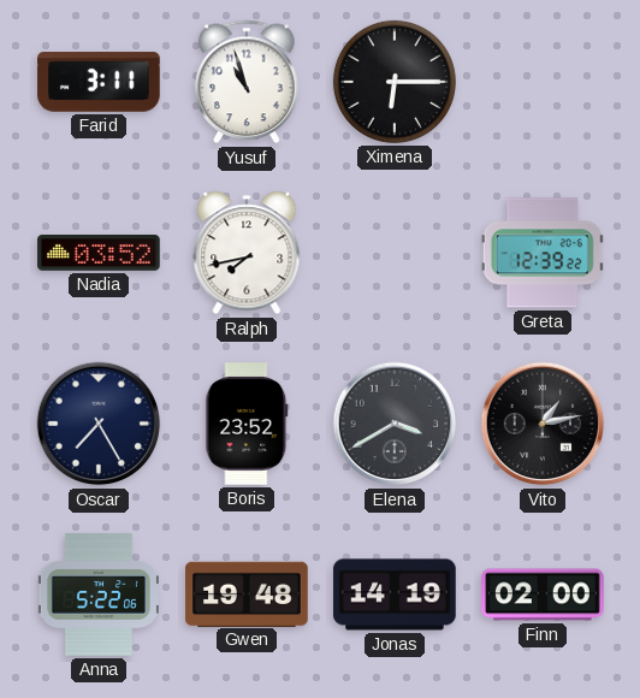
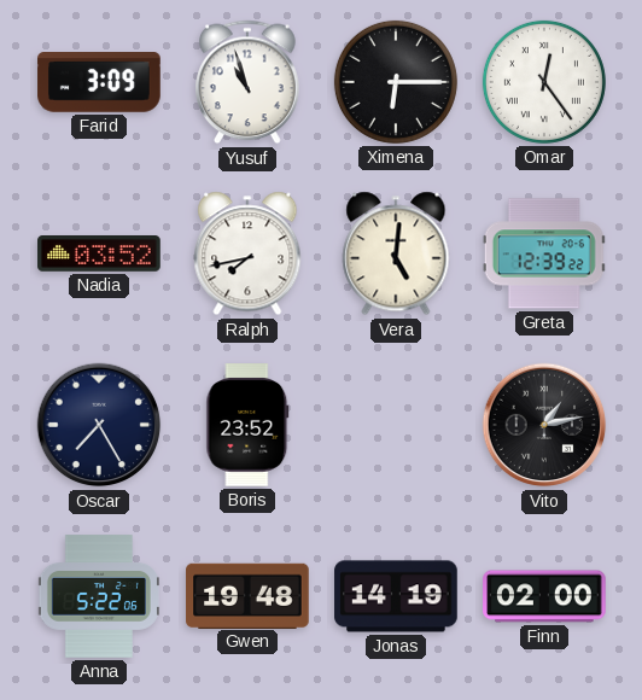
Farid: 3:11 -> 3:09 (99, 82)
Omar: none -> 12:24 (544, 82)
Vera: none -> 5:01 (396, 253)
Elena: 3:40 -> none (395, 424)
